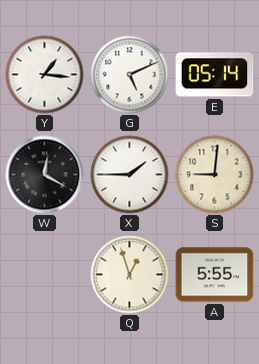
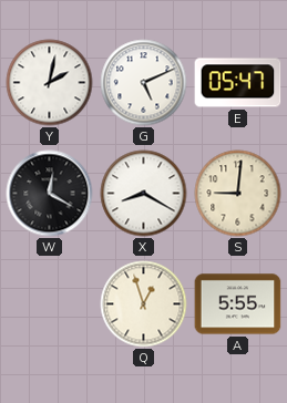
Y: 1:16 -> 2:02 (50, 83)
E: 05:14 -> 05:47 (238, 83)
X: 1:45 -> 8:20 (144, 194)
